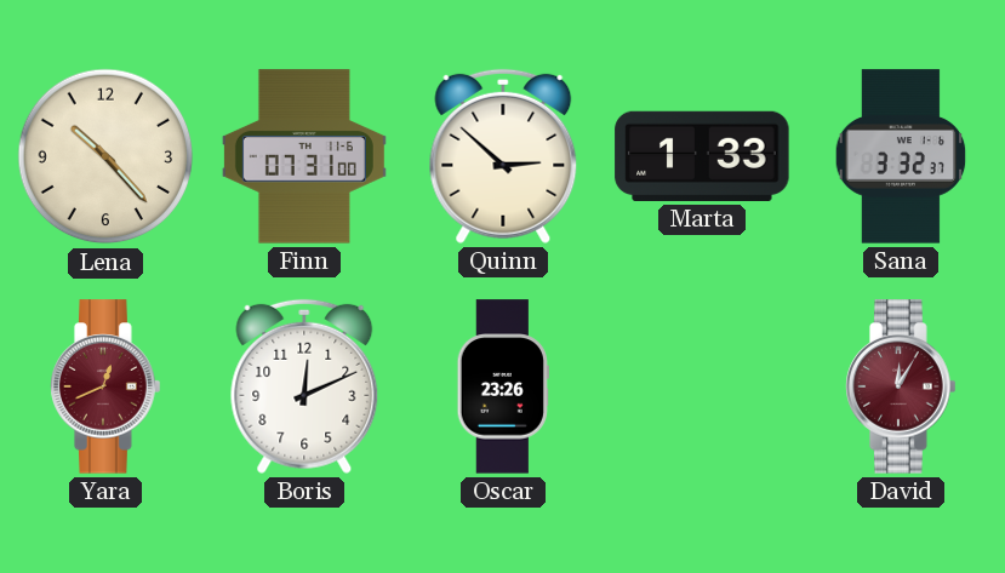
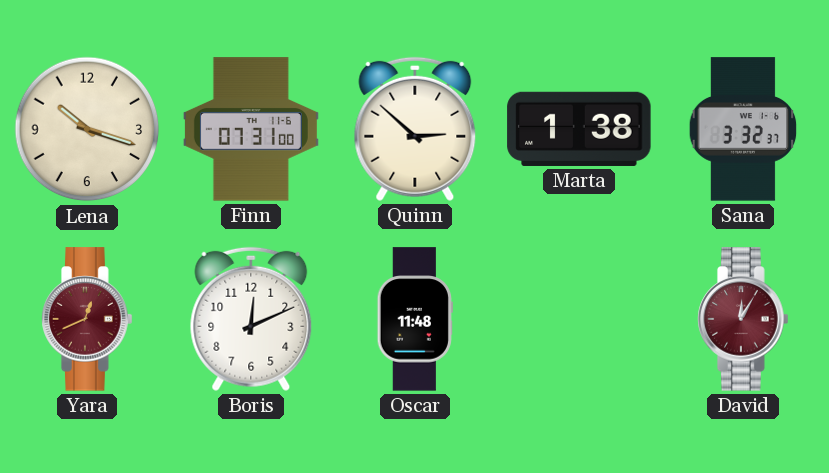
Lena: 10:23 -> 10:18 (87, 129)
Marta: 1:33 -> 1:38 (579, 129)
Oscar: 23:26 -> 11:48 (415, 319)
